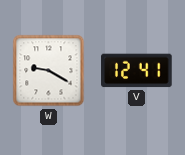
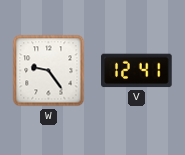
W: 9:20 -> 9:24 (49, 71)
